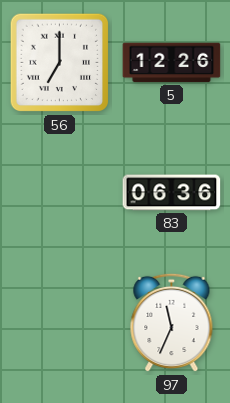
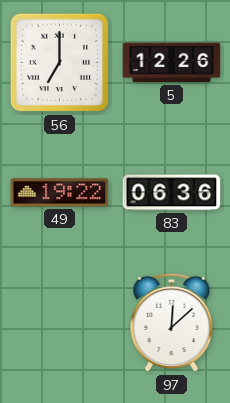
49: none -> 19:22 (60, 193)
97: 11:34 -> 12:08 (172, 323)
